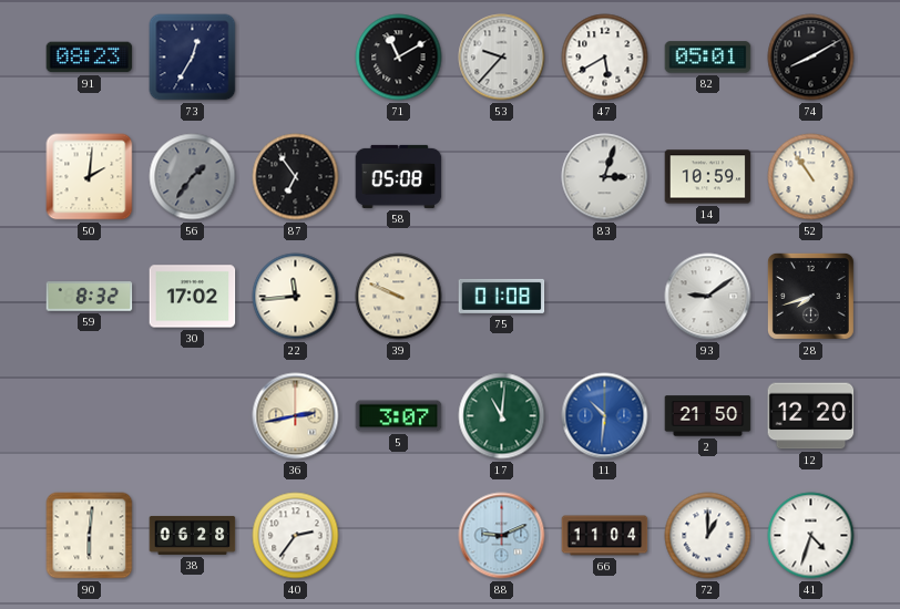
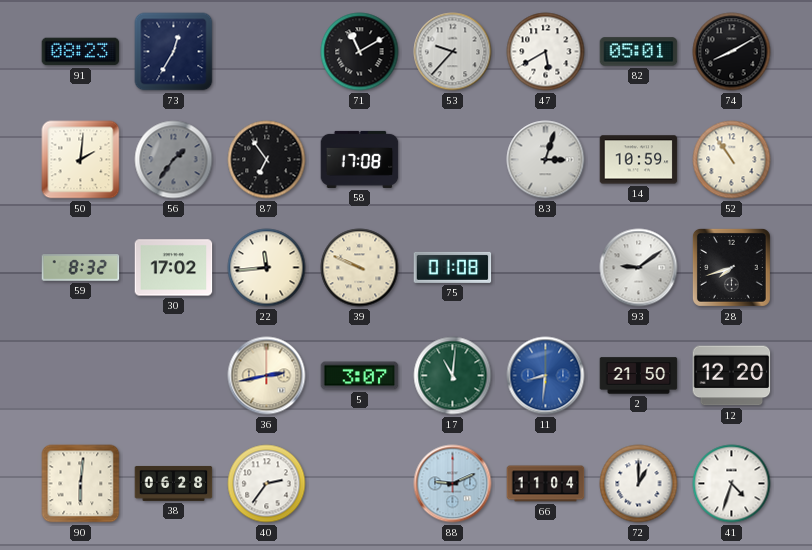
58: 05:08 -> 17:08 (360, 159)
11: 10:31 -> 8:31 (546, 376)
